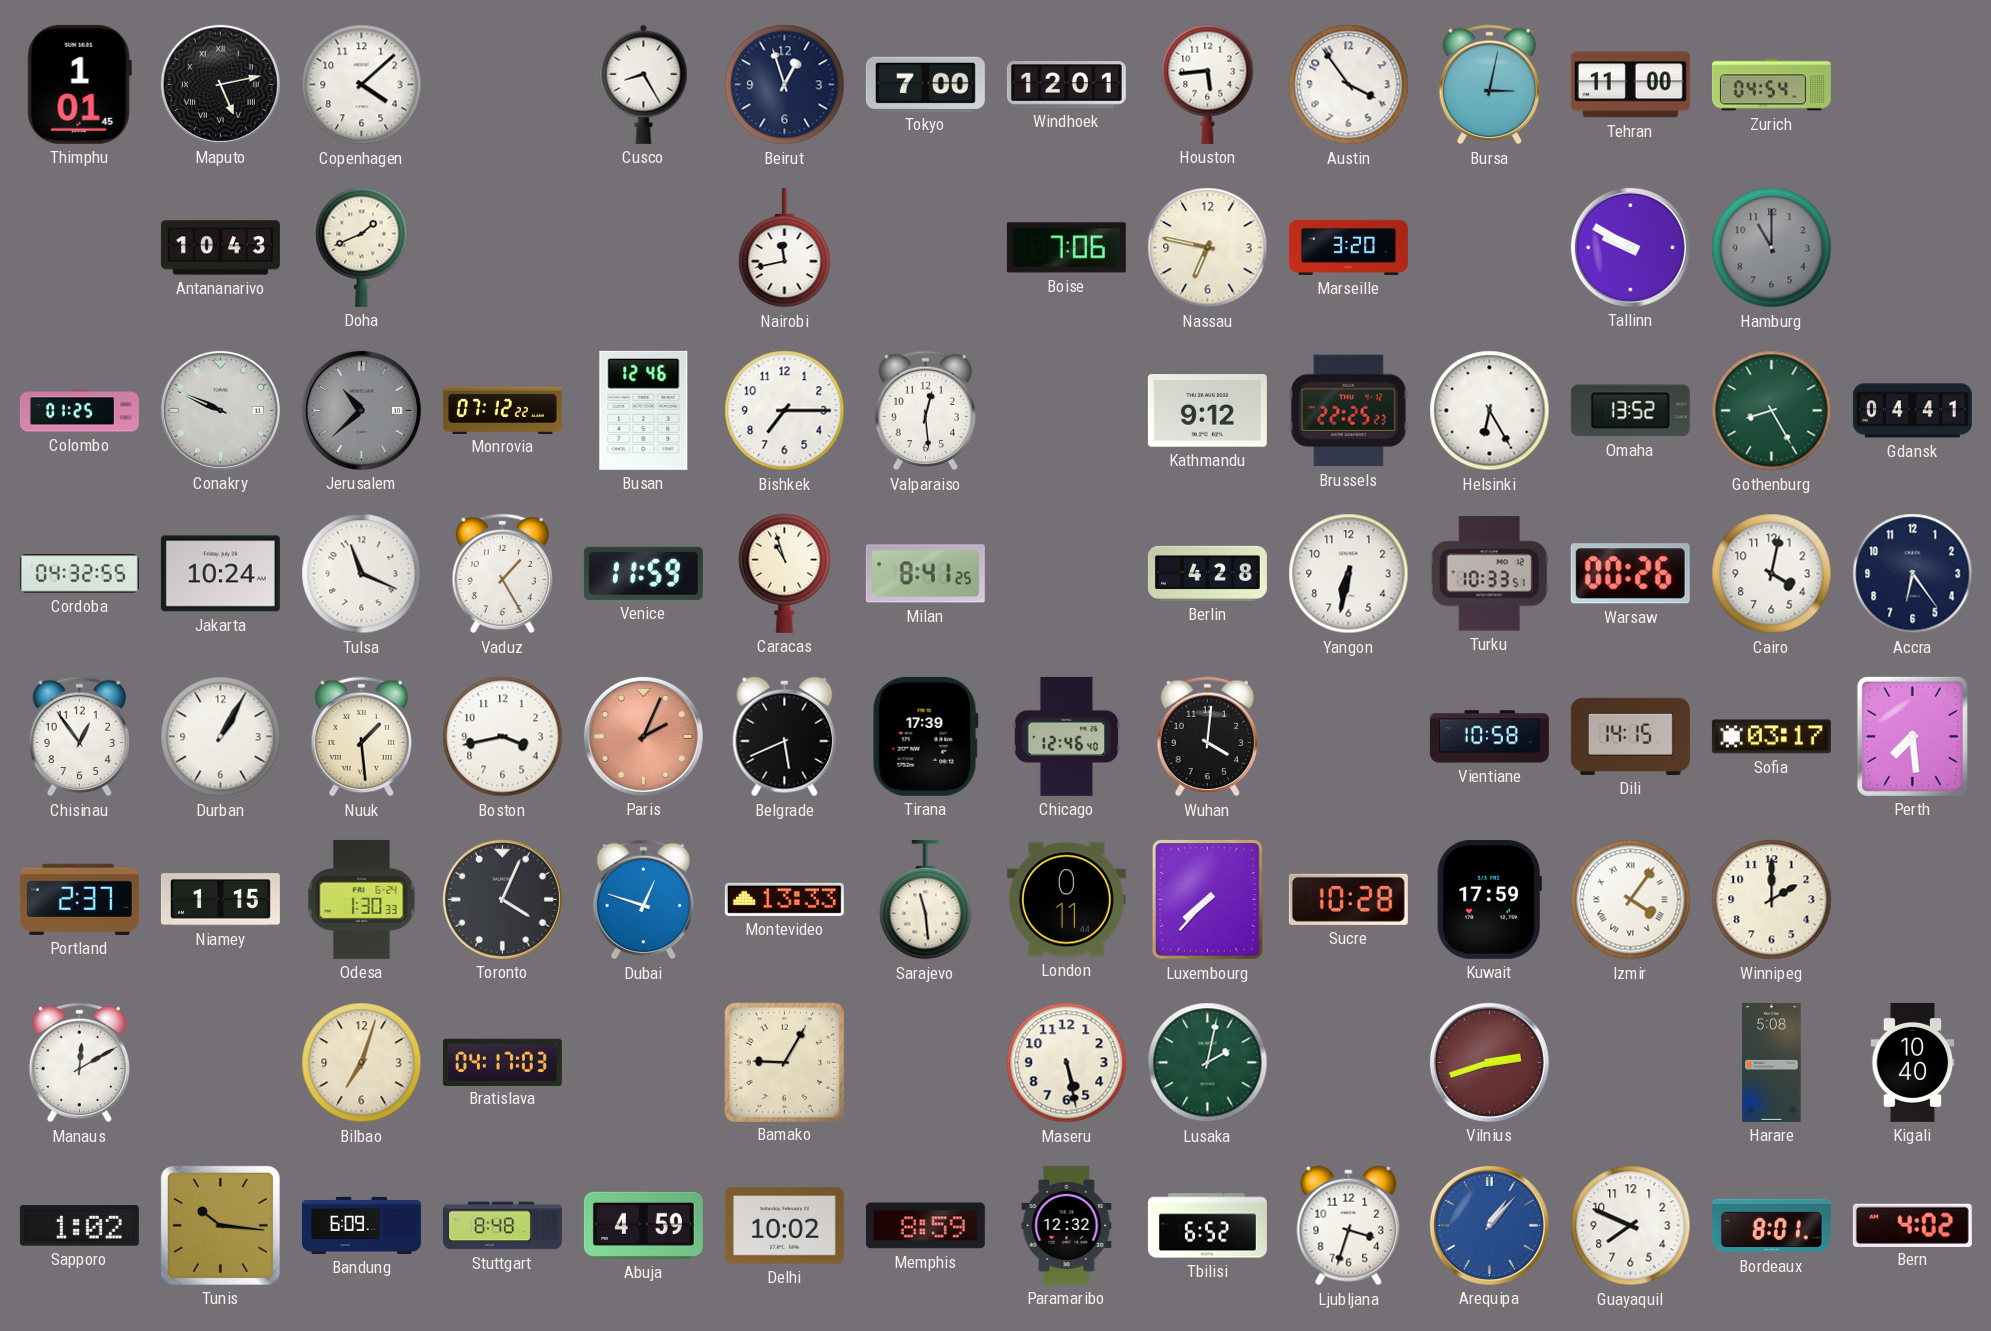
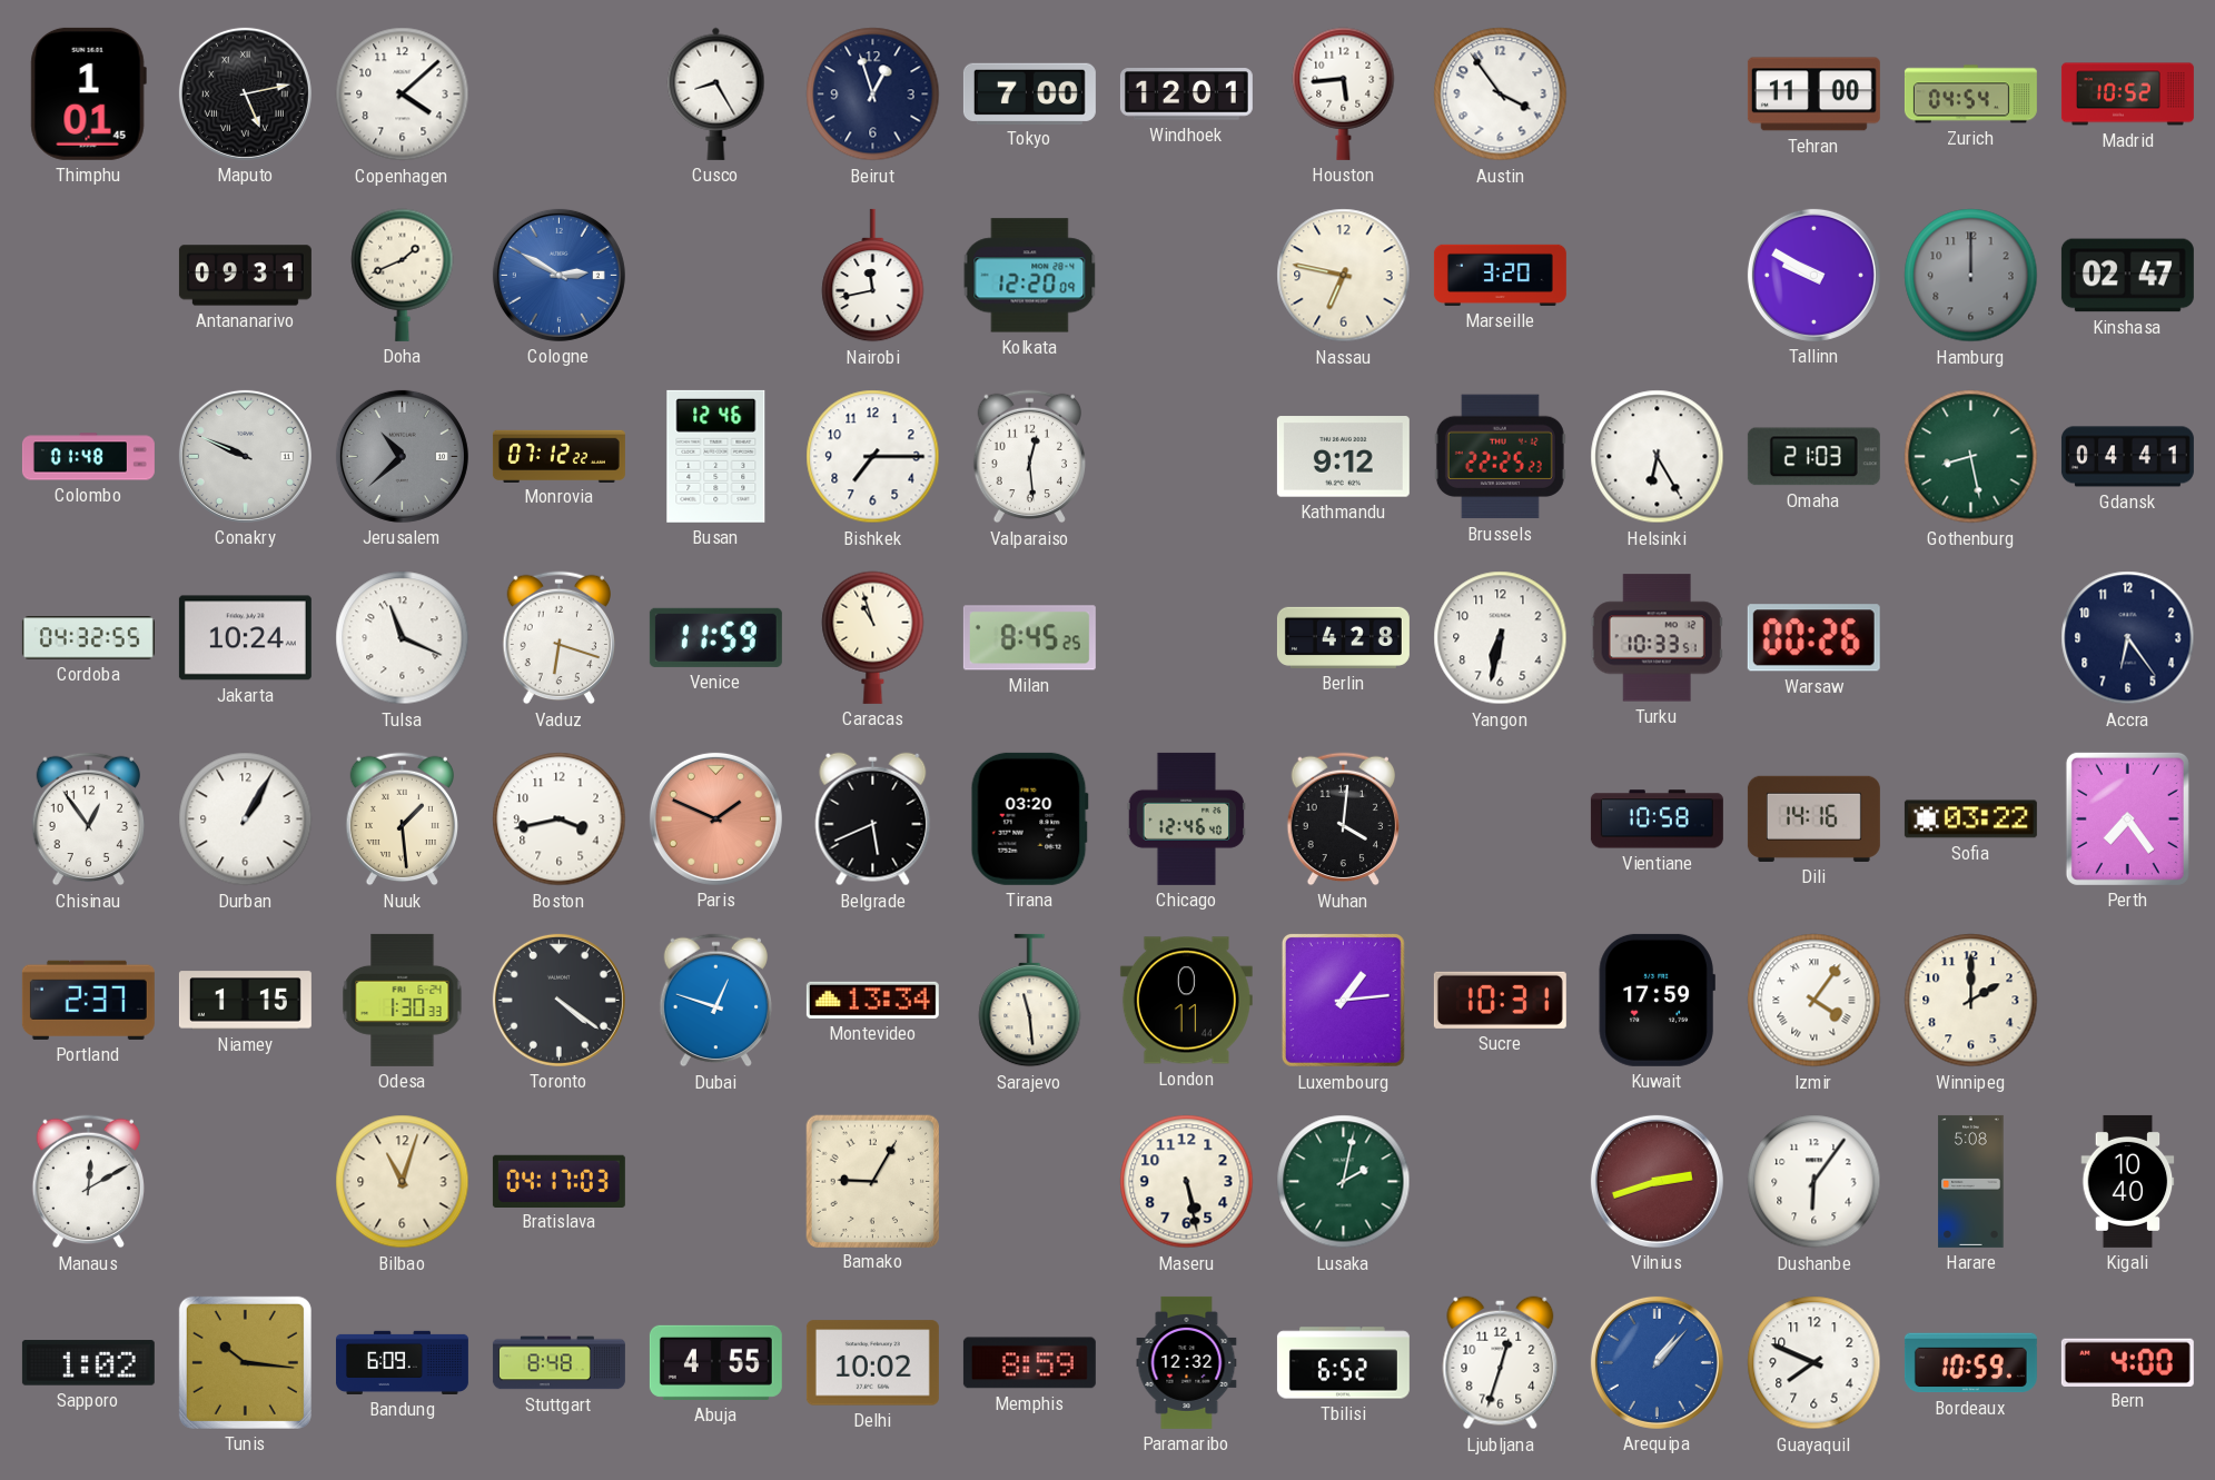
Bursa: 3:02 -> none (1489, 85)
Madrid: none -> 10:52 (2127, 95)
Antananarivo: 10:43 -> 09:31 (245, 276)
Cologne: none -> 2:50 (558, 275)
Kolkata: none -> 12:20 (1030, 276)
Boise: 7:06 -> none (1066, 248)
Hamburg: 11:00 -> 12:00 (1971, 276)
Kinshasa: none -> 02:47 (2127, 276)
Colombo: 01:25 -> 01:48 (88, 457)
Omaha: 13:52 -> 21:03 (1813, 457)
Gothenburg: 8:25 -> 8:28 (1971, 457)
Vaduz: 1:25 -> 6:18 (558, 638)
Milan: 8:41 -> 8:45 (1029, 638)
Cairo: 4:02 -> none (1772, 574)
Paris: 2:04 -> 1:49 (715, 818)
Tirana: 17:39 -> 03:20 (1029, 818)
Dili: 14:15 -> 14:16 (1813, 818)
Sofia: 03:17 -> 03:22 (1970, 820)
Perth: 7:29 -> 7:24 (2127, 818)
Toronto: 4:04 -> 4:21 (558, 1000)
Montevideo: 13:33 -> 13:34 (872, 1000)
Luxembourg: 7:37 -> 1:14 (1343, 1000)
Sucre: 10:28 -> 10:31 (1500, 1000)
Bilbao: 7:03 -> 11:03 (403, 1182)
Dushanbe: none -> 6:06 (1814, 1182)
Abuja: 4:59 -> 4:55 (715, 1362)
Ljubljana: 3:33 -> 12:33 (1501, 1363)
Bordeaux: 8:01 -> 10:59 (1970, 1363)
Bern: 4:02 -> 4:00 (2127, 1362)
